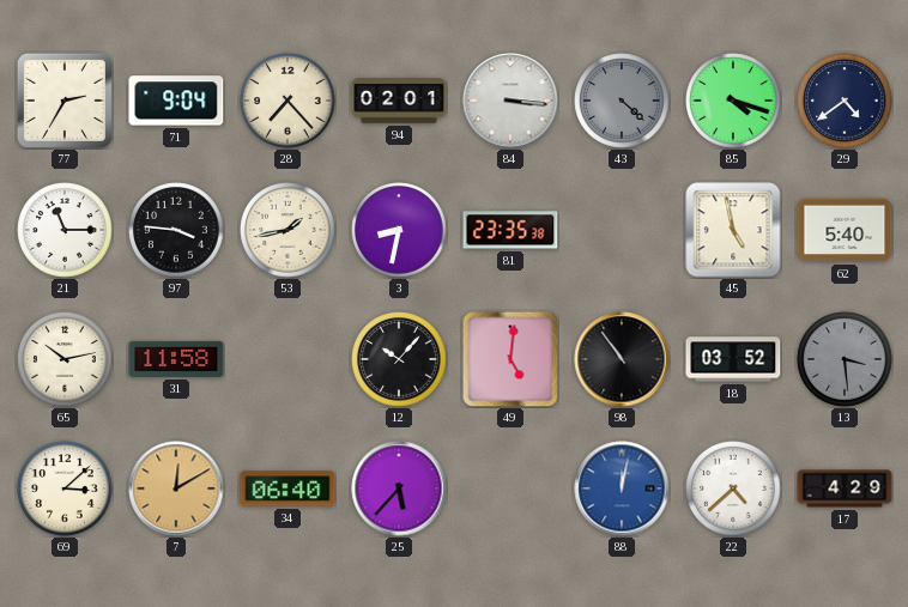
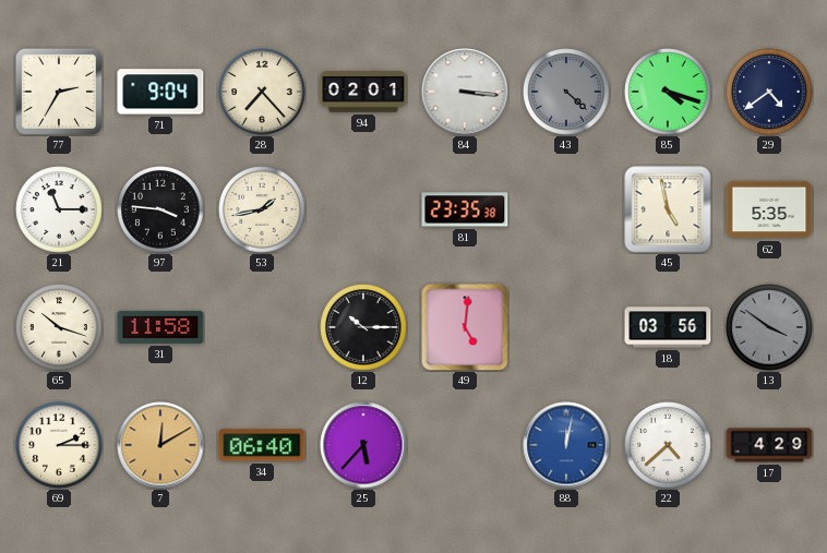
3: 8:32 -> none (399, 230)
62: 5:40 -> 5:35 (769, 209)
65: 10:13 -> 10:18 (59, 327)
12: 10:07 -> 10:15 (363, 327)
98: 10:54 -> none (622, 359)
18: 03:52 -> 03:56 (668, 327)
13: 3:29 -> 3:51 (769, 327)
69: 3:08 -> 2:15 (59, 445)
